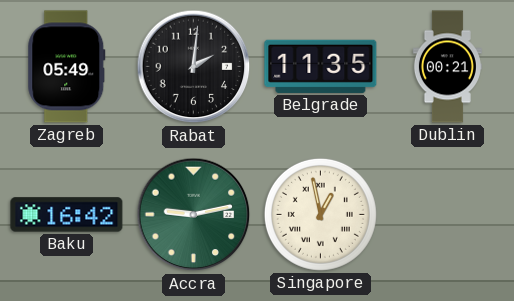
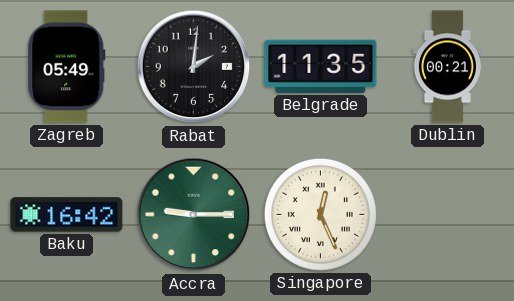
Accra: 9:13 -> 9:15 (194, 215)
Singapore: 12:58 -> 12:26 (320, 214)
